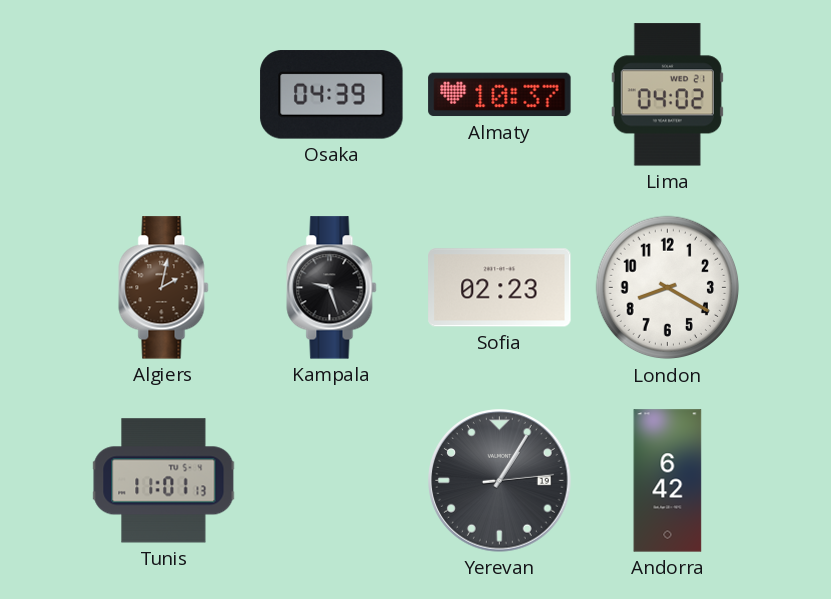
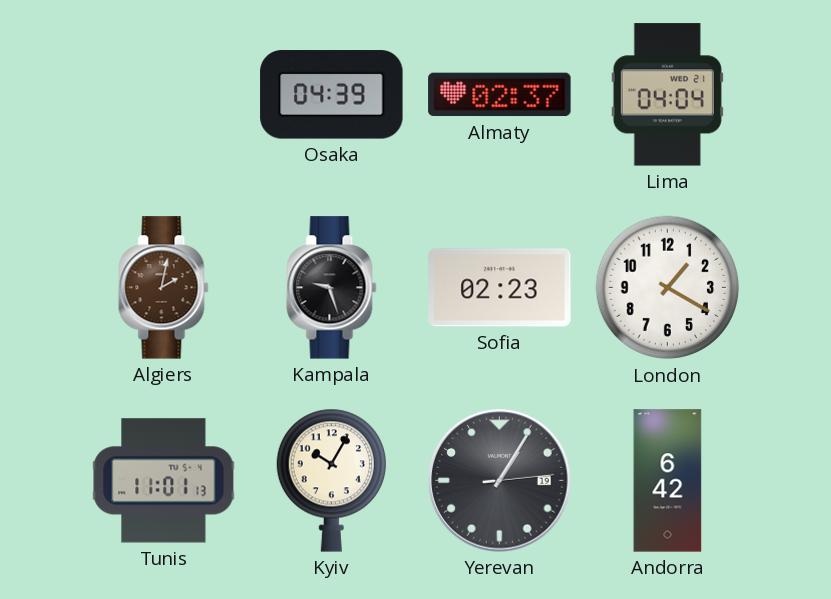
Almaty: 10:37 -> 02:37 (500, 95)
Lima: 04:02 -> 04:04 (667, 95)
London: 8:20 -> 1:20 (668, 288)
Kyiv: none -> 10:05 (331, 480)
